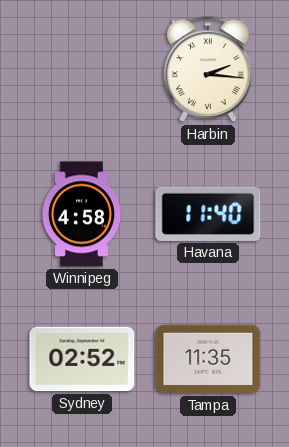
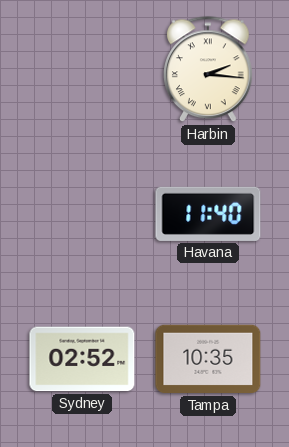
Winnipeg: 4:58 -> none (81, 214)
Tampa: 11:35 -> 10:35 (208, 359)
